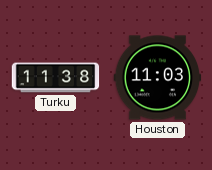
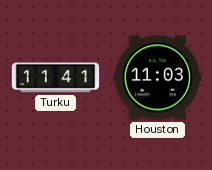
Turku: 11:38 -> 11:41 (56, 78)
